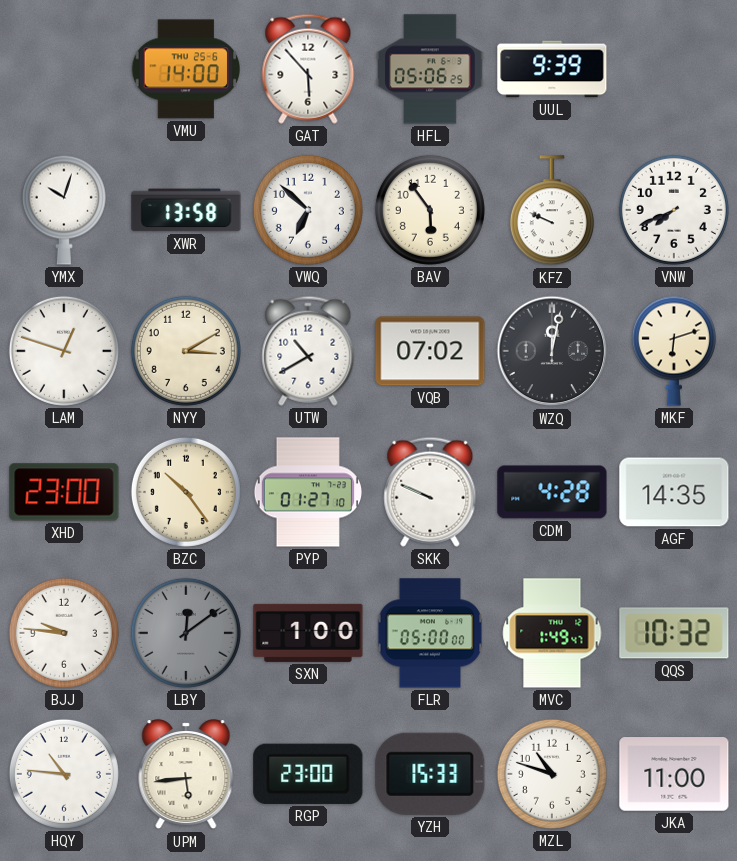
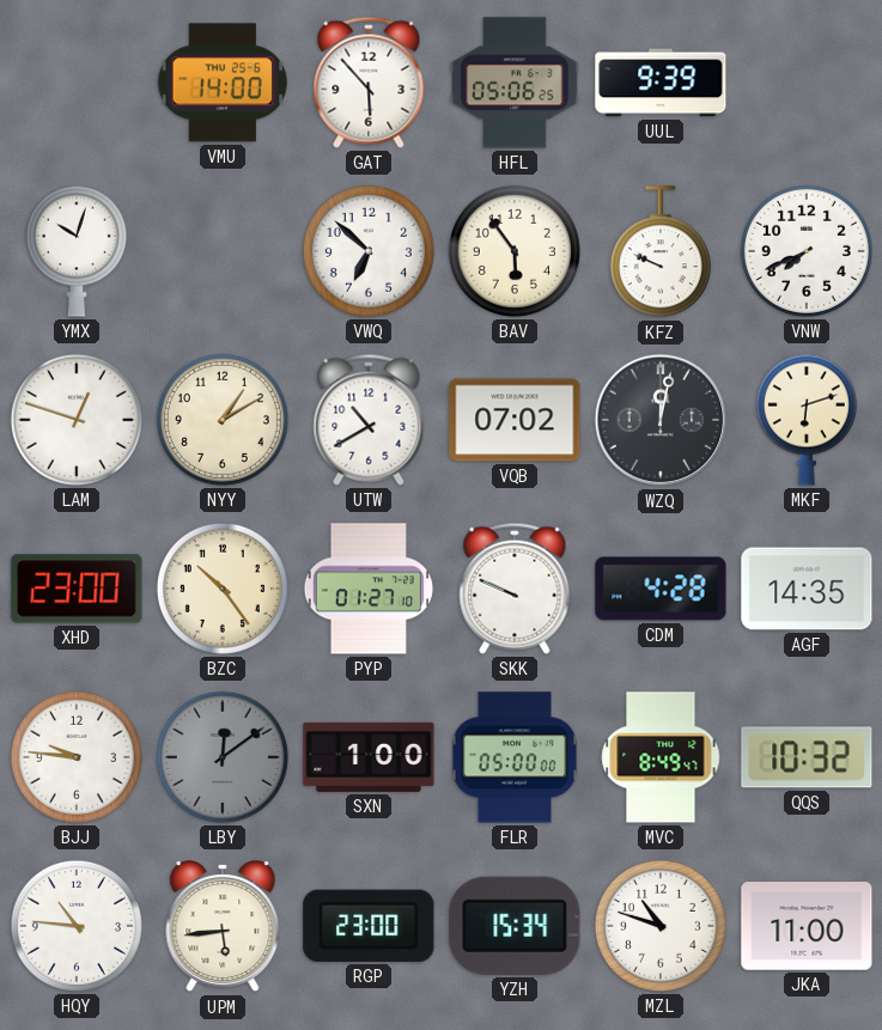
XWR: 13:58 -> none (186, 210)
NYY: 3:10 -> 1:10 (223, 420)
MVC: 1:49 -> 8:49 (661, 757)
YZH: 15:33 -> 15:34 (515, 926)
